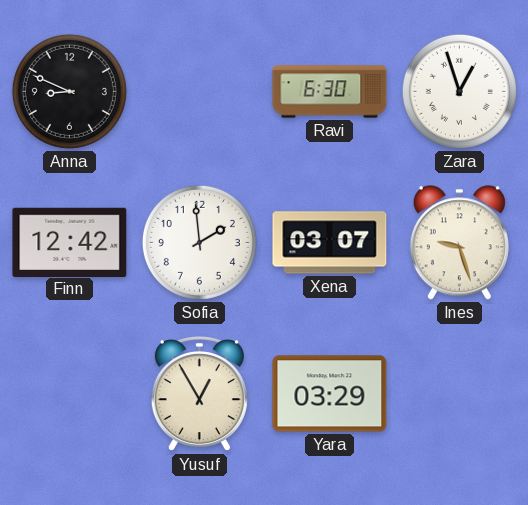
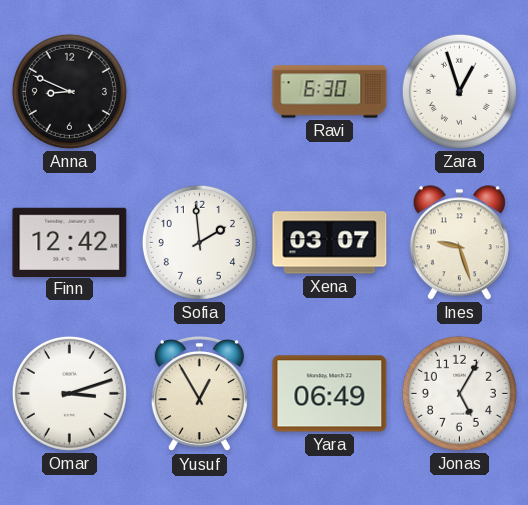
Omar: none -> 3:12 (69, 393)
Yara: 03:29 -> 06:49 (330, 394)
Jonas: none -> 5:05 (459, 393)
